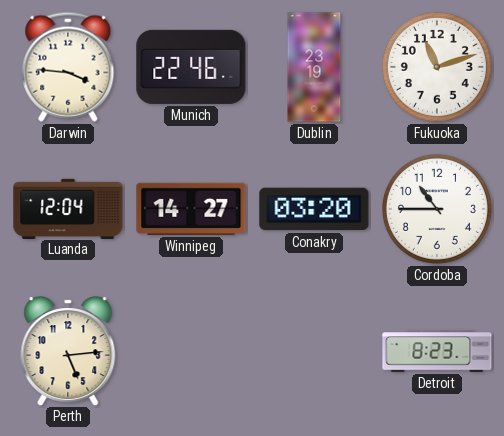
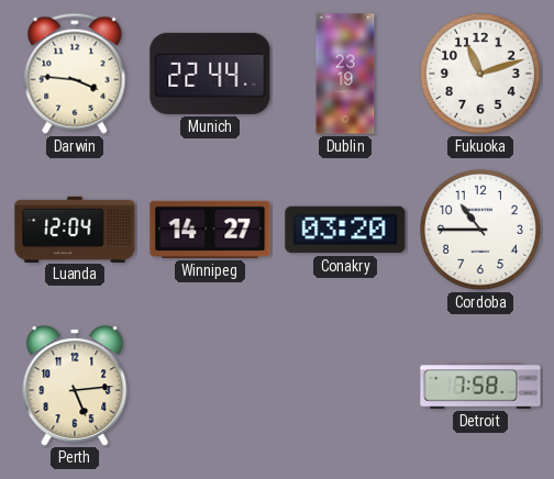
Munich: 22:46 -> 22:44 (210, 74)
Detroit: 8:23 -> 7:58 (480, 386)
